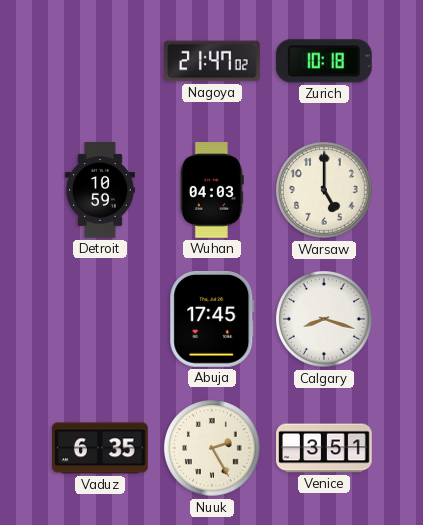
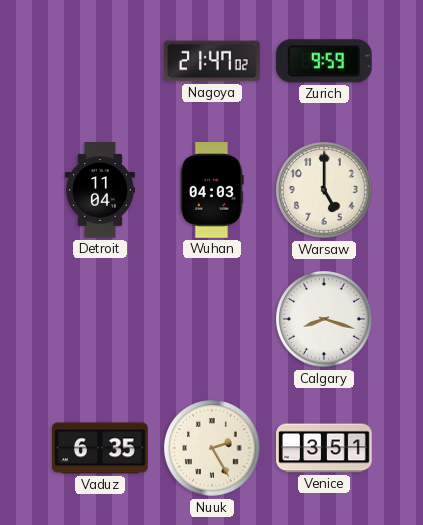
Zurich: 10:18 -> 9:59 (324, 61)
Detroit: 10:59 -> 11:04 (100, 190)
Abuja: 17:45 -> none (212, 319)
